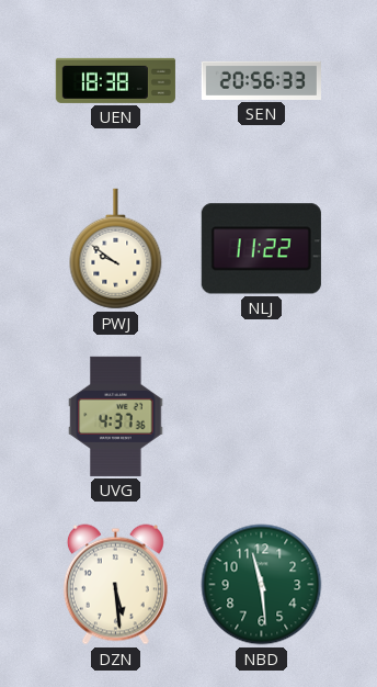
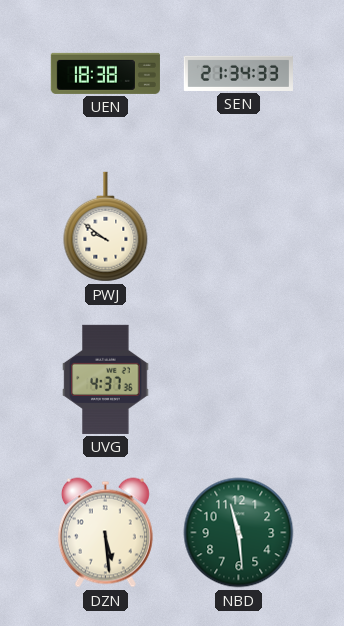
SEN: 20:56 -> 21:34 (238, 73)
NLJ: 11:22 -> none (261, 249)
